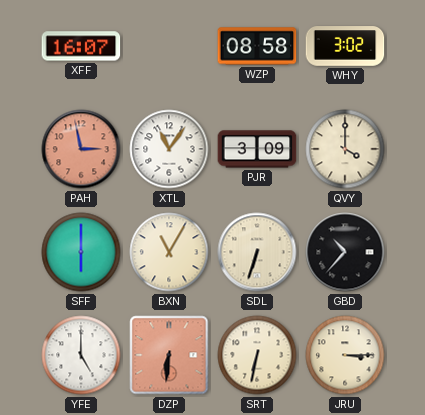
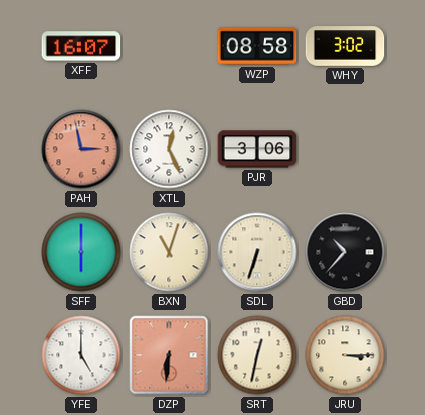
XTL: 11:06 -> 12:26 (169, 149)
PJR: 3:09 -> 3:06 (257, 149)
QVY: 4:00 -> none (345, 149)
BXN: 11:05 -> 11:03 (169, 252)
SRT: 6:32 -> 12:32 (257, 355)
